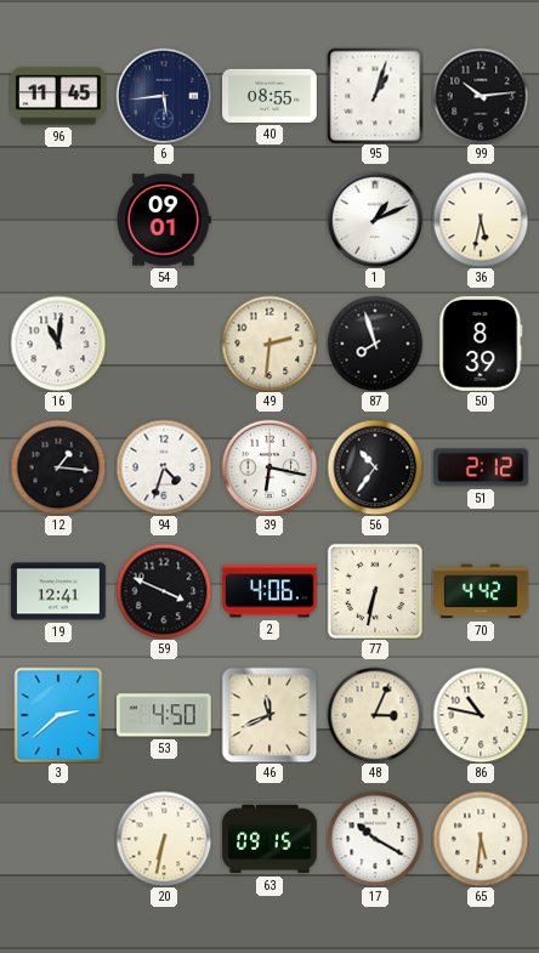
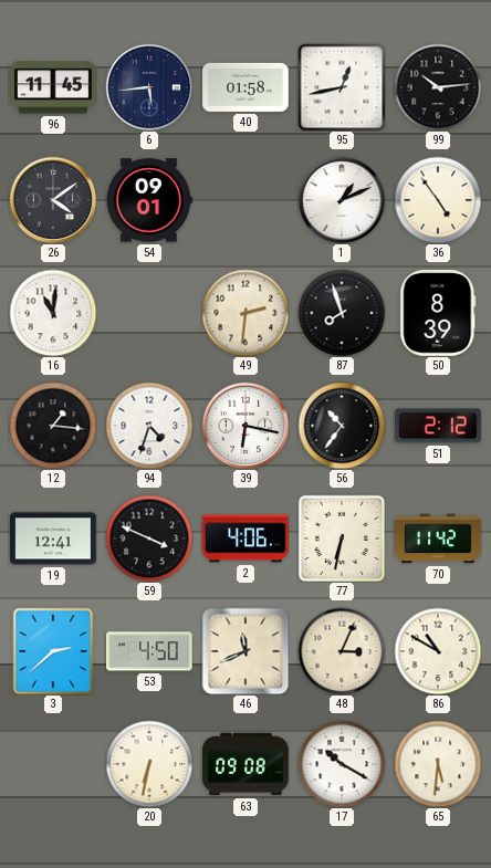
40: 08:55 -> 01:58 (245, 87)
95: 1:03 -> 12:43 (342, 87)
26: none -> 4:09 (53, 200)
36: 5:32 -> 4:54 (438, 200)
70: 4:42 -> 11:42 (438, 538)
86: 10:47 -> 10:50 (438, 651)
63: 09:15 -> 09:08 (245, 764)
